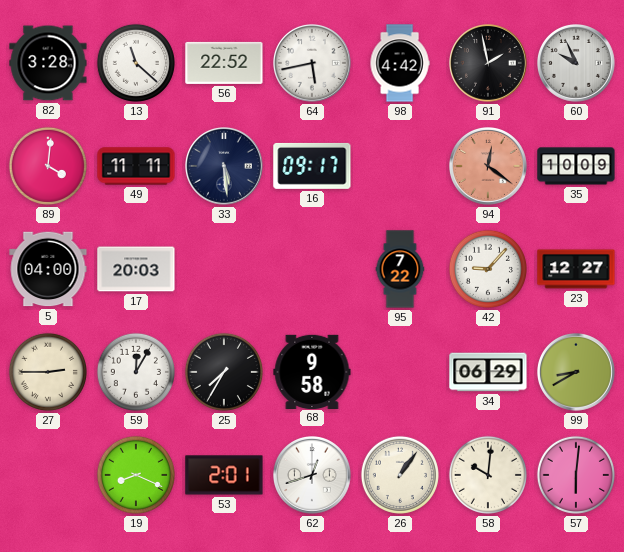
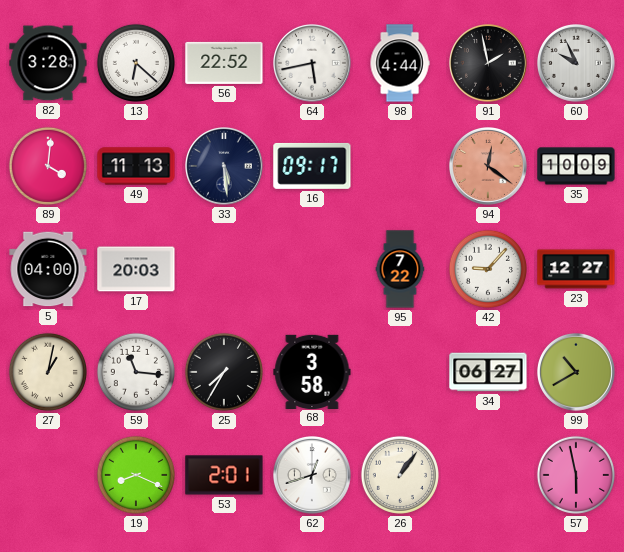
13: 11:22 -> 6:22 (136, 63)
98: 4:42 -> 4:44 (400, 63)
49: 11:11 -> 11:13 (136, 166)
27: 2:45 -> 1:02 (48, 372)
59: 12:05 -> 11:16 (136, 372)
68: 9:58 -> 3:58 (312, 371)
34: 06:29 -> 06:27 (488, 372)
99: 8:40 -> 10:40 (577, 373)
58: 10:01 -> none (488, 475)
57: 6:01 -> 5:58 (576, 475)
